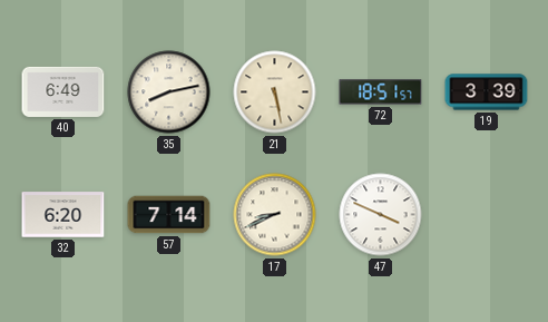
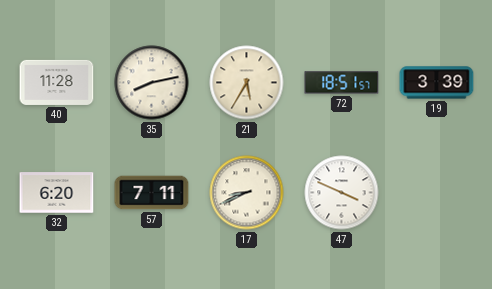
40: 6:49 -> 11:28 (57, 82)
21: 5:28 -> 5:35 (247, 83)
57: 7:14 -> 7:11 (152, 193)
